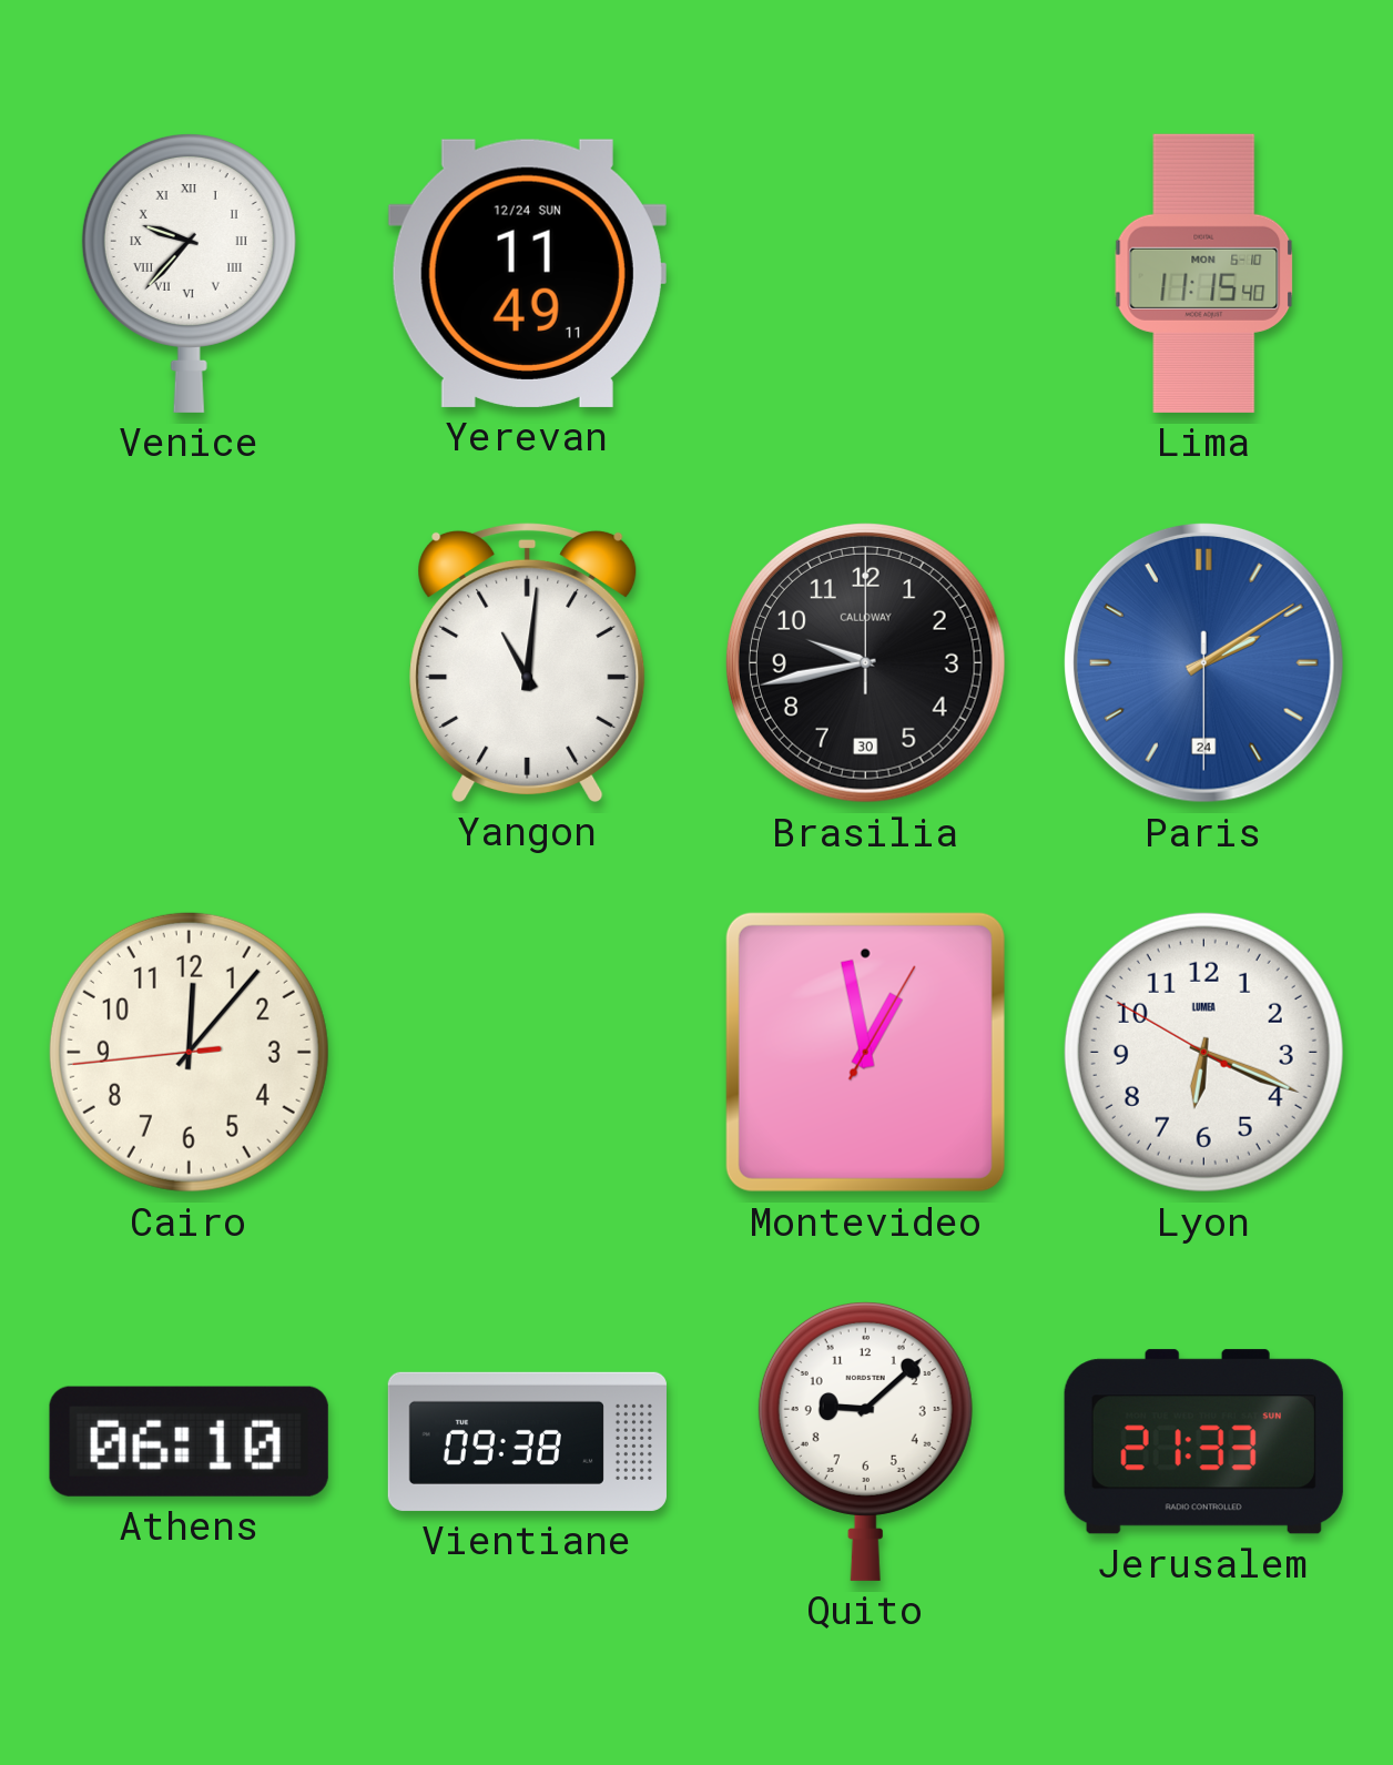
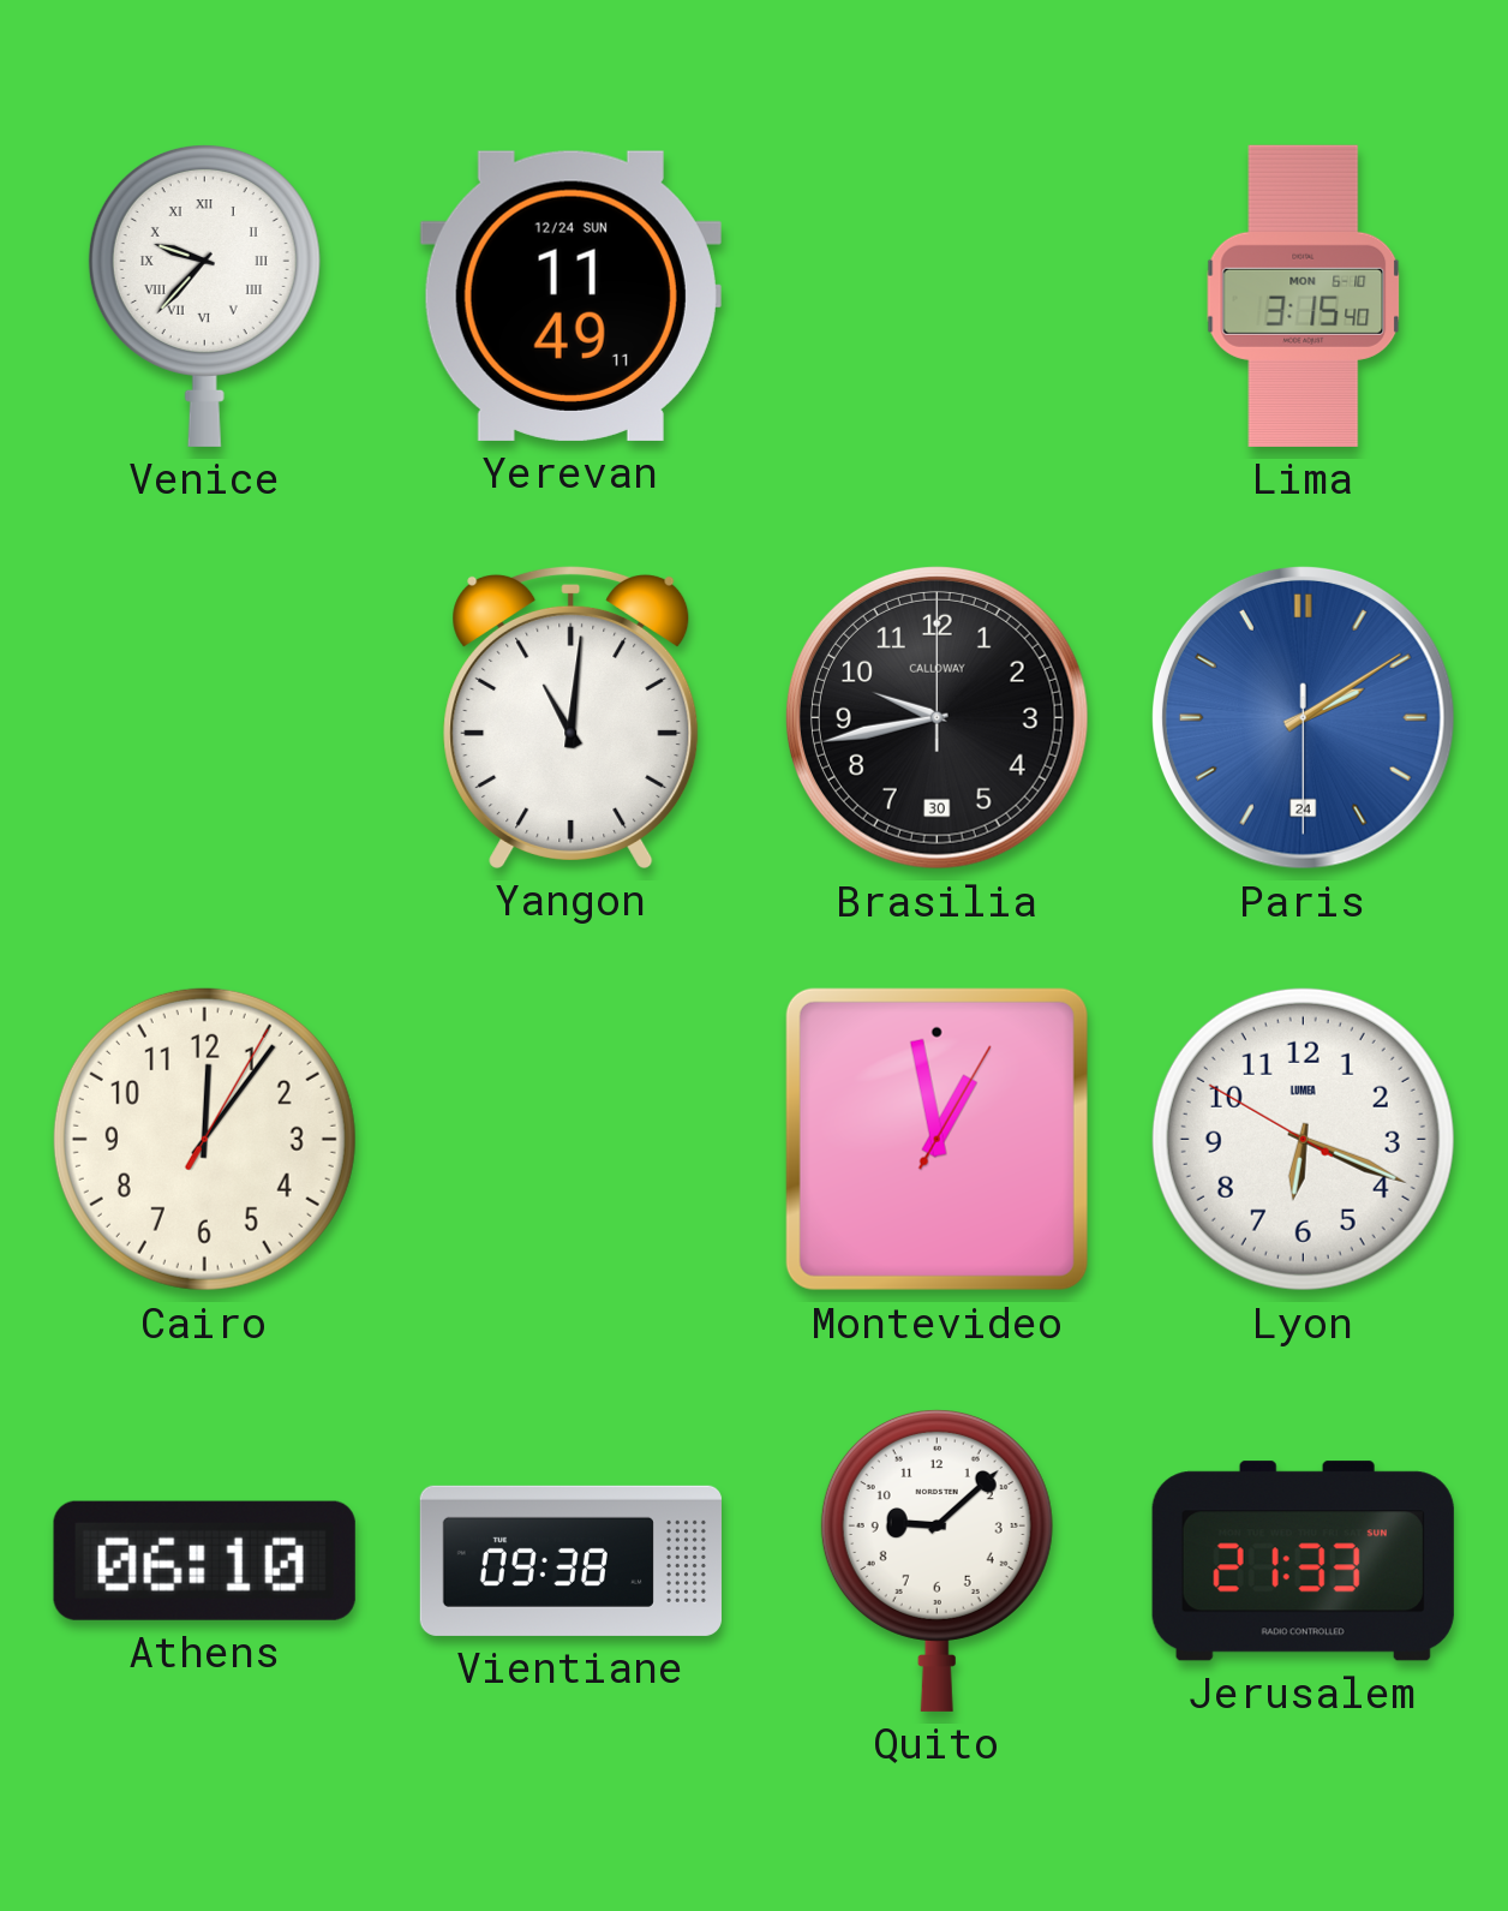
Lima: 11:15 -> 3:15 (1304, 295)
Cairo: 12:06:44 -> 12:06:05 (204, 1139)
